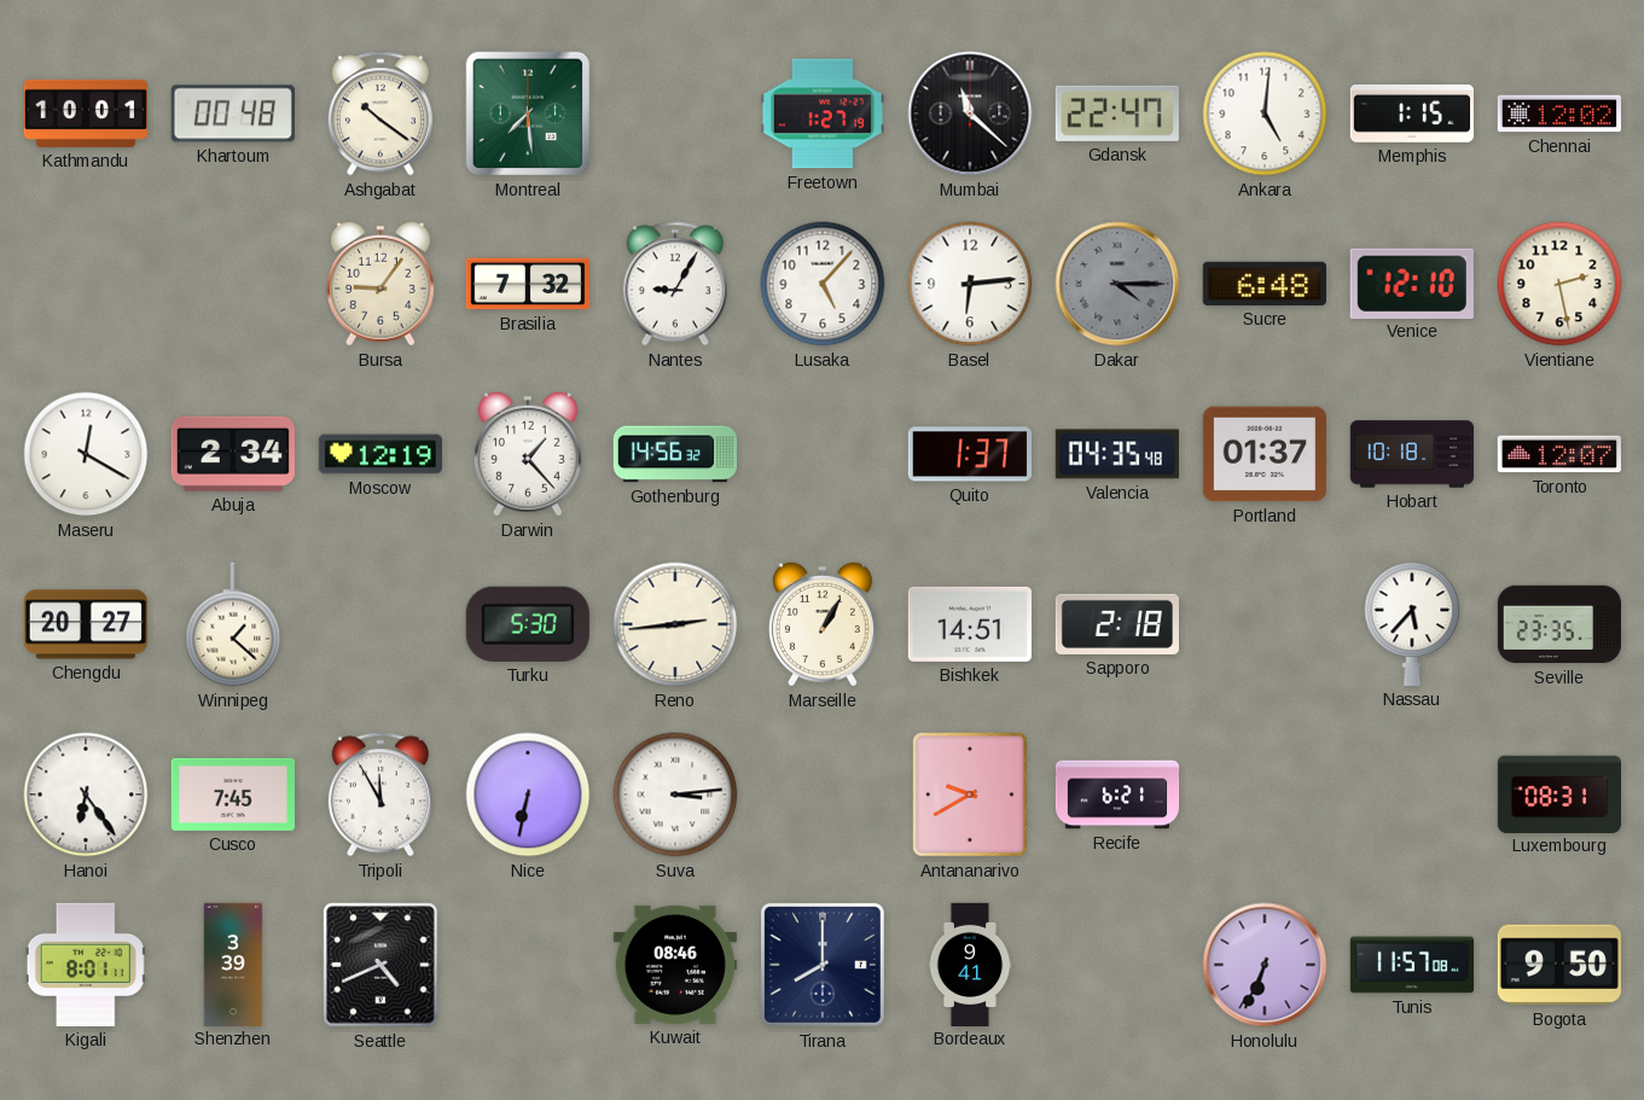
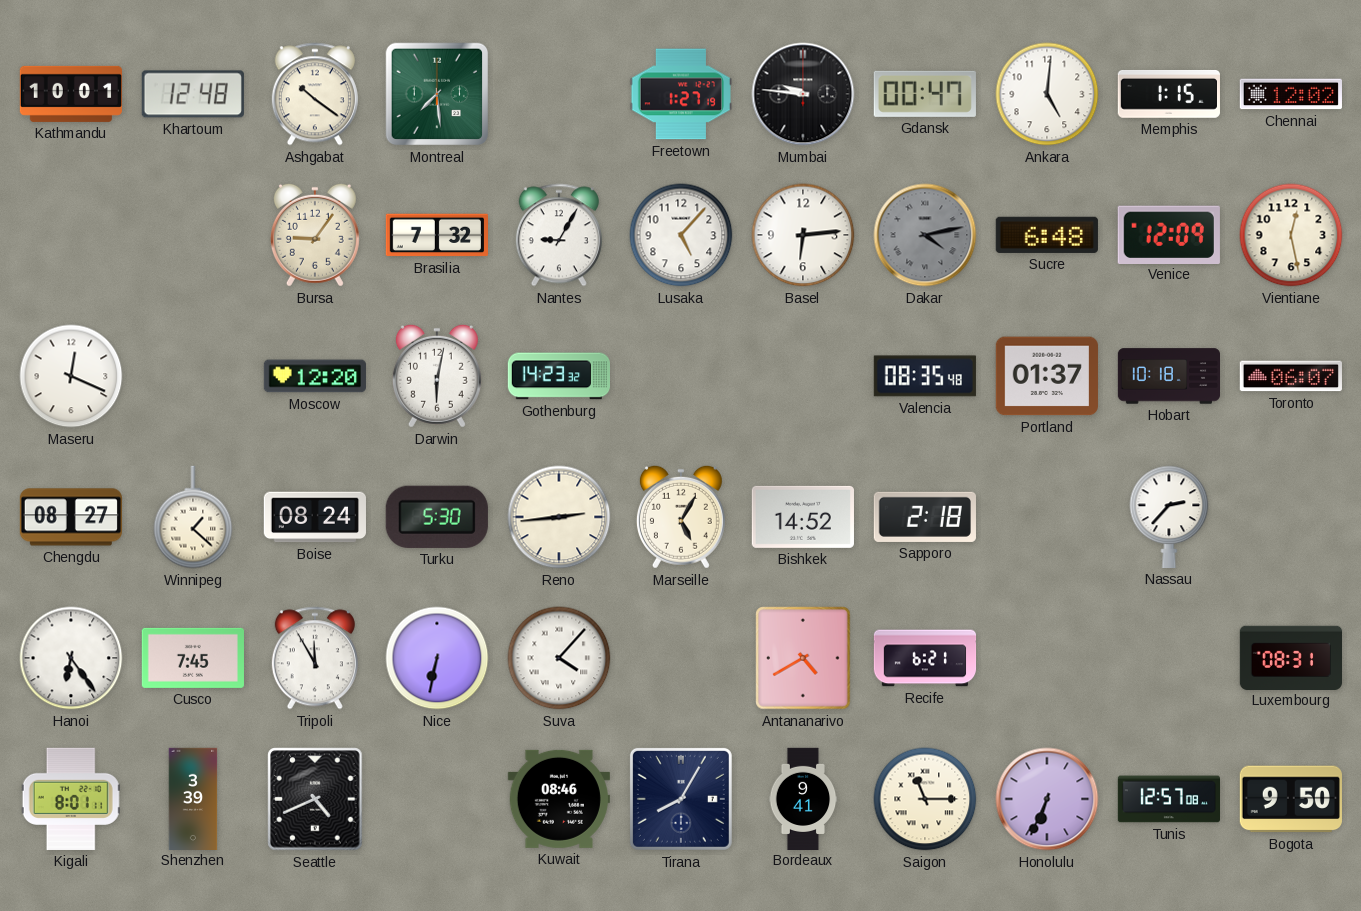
Khartoum: 00:48 -> 12:48 (193, 94)
Mumbai: 11:22 -> 9:46 (803, 94)
Gdansk: 22:47 -> 00:47 (925, 94)
Dakar: 4:15 -> 4:13 (925, 235)
Venice: 12:10 -> 12:09 (1169, 234)
Vientiane: 2:28 -> 12:28 (1291, 235)
Maseru: 12:20 -> 12:19 (71, 376)
Abuja: 2:34 -> none (233, 454)
Moscow: 12:19 -> 12:20 (315, 376)
Darwin: 1:23 -> 6:02 (437, 376)
Gothenburg: 14:56 -> 14:23 (558, 376)
Quito: 1:37 -> none (970, 454)
Valencia: 04:35 -> 08:35 (925, 376)
Toronto: 12:07 -> 06:07 (1291, 376)
Chengdu: 20:27 -> 08:27 (70, 517)
Boise: none -> 08:24 (315, 517)
Marseille: 1:05 -> 5:05 (681, 517)
Bishkek: 14:51 -> 14:52 (803, 517)
Nassau: 5:37 -> 2:37 (1169, 517)
Seville: 23:35 -> none (1558, 624)
Suva: 3:14 -> 4:07 (559, 658)
Antananarivo: 9:40 -> 4:40 (803, 658)
Tirana: 8:00 -> 8:05 (681, 799)
Saigon: none -> 11:15 (925, 799)
Tunis: 11:57 -> 12:57 (1168, 799)
